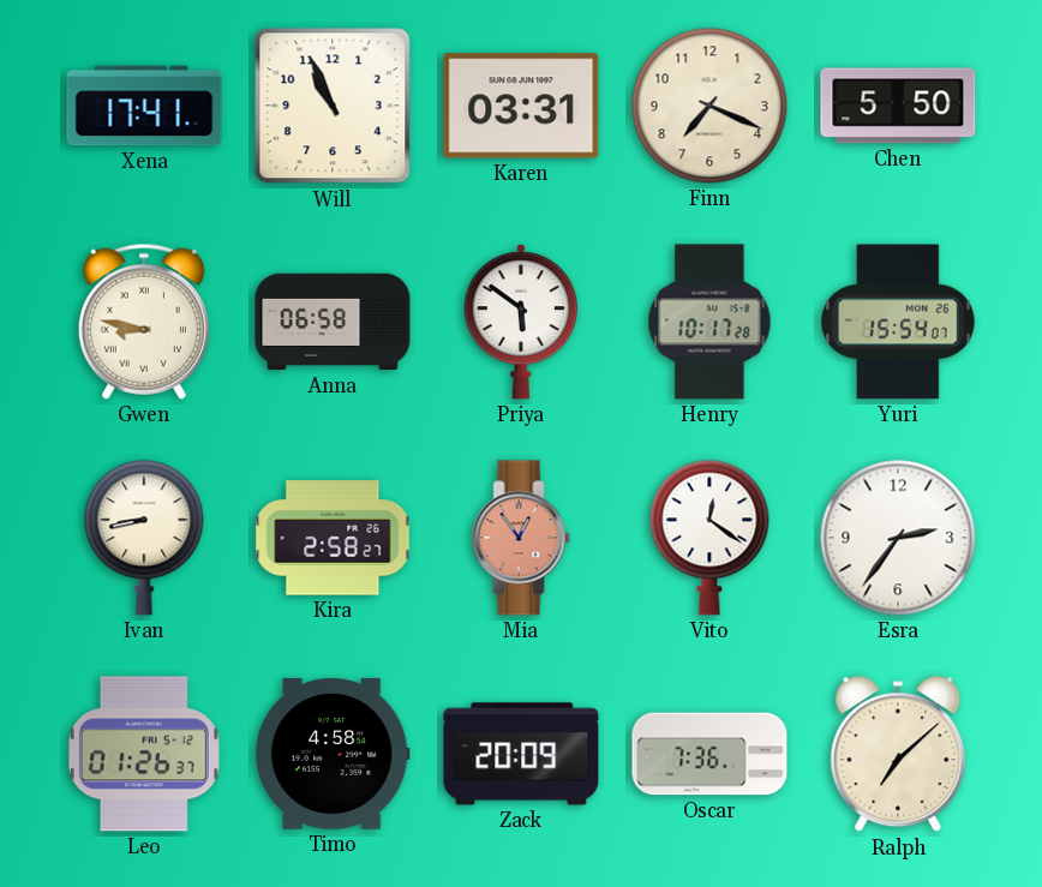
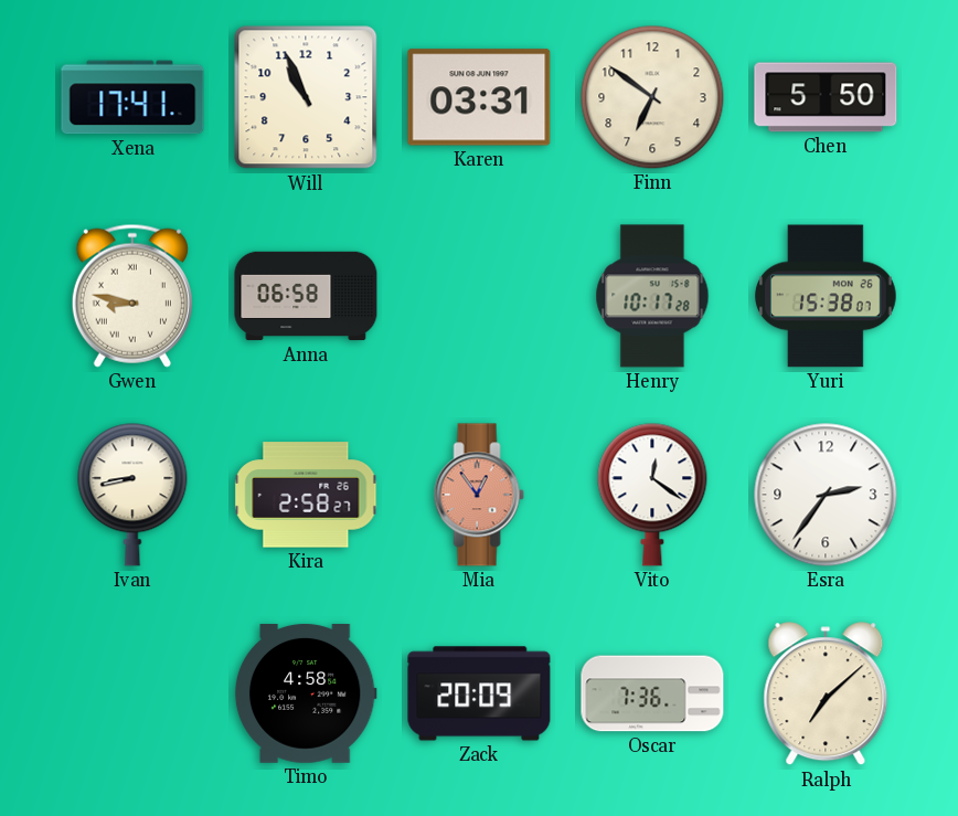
Finn: 7:19 -> 6:51 (652, 97)
Priya: 5:51 -> none (521, 322)
Yuri: 15:54 -> 15:38 (827, 296)
Leo: 01:26 -> none (144, 754)
